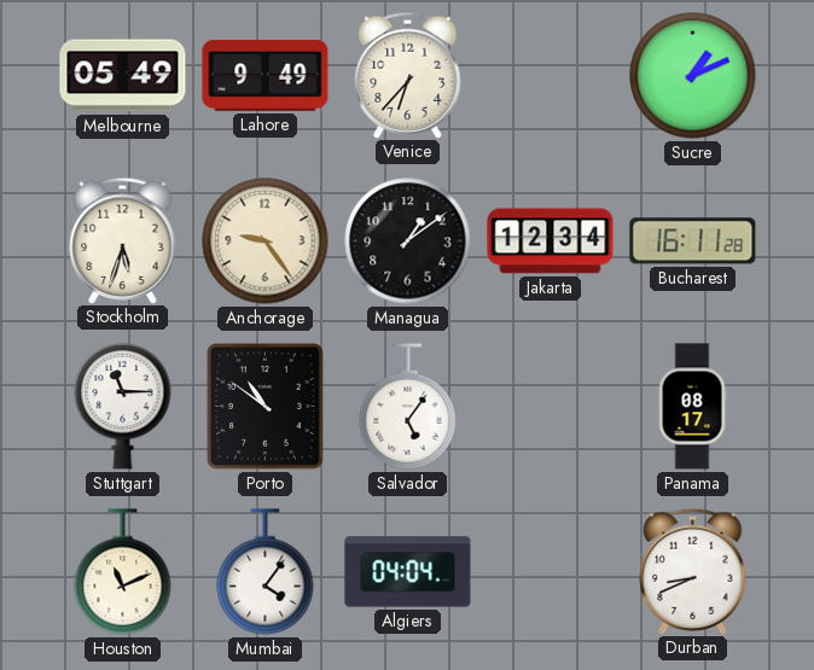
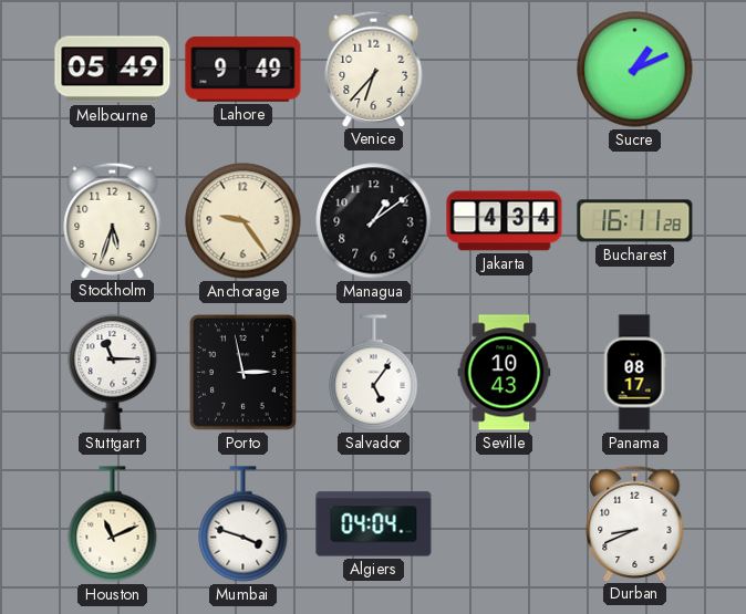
Jakarta: 12:34 -> 4:34 (505, 221)
Porto: 10:51 -> 2:58 (244, 373)
Seville: none -> 10:43 (505, 373)
Mumbai: 4:06 -> 3:48 (244, 524)
